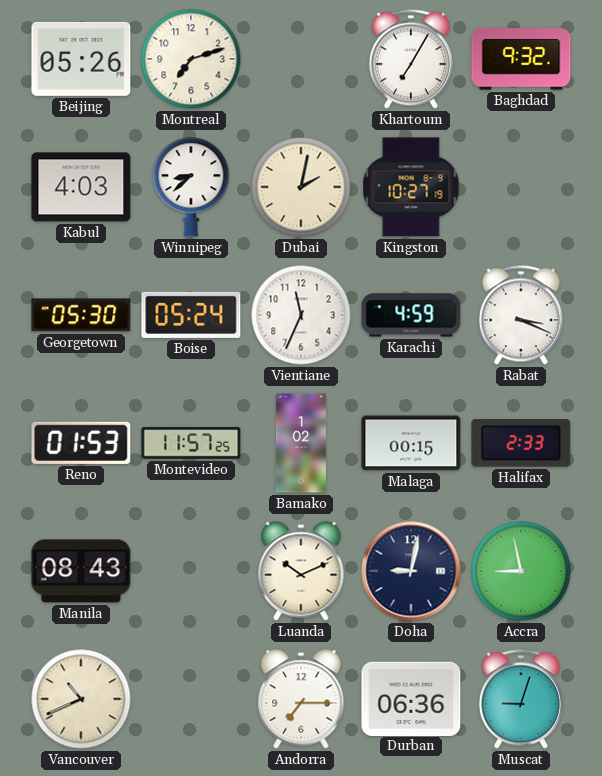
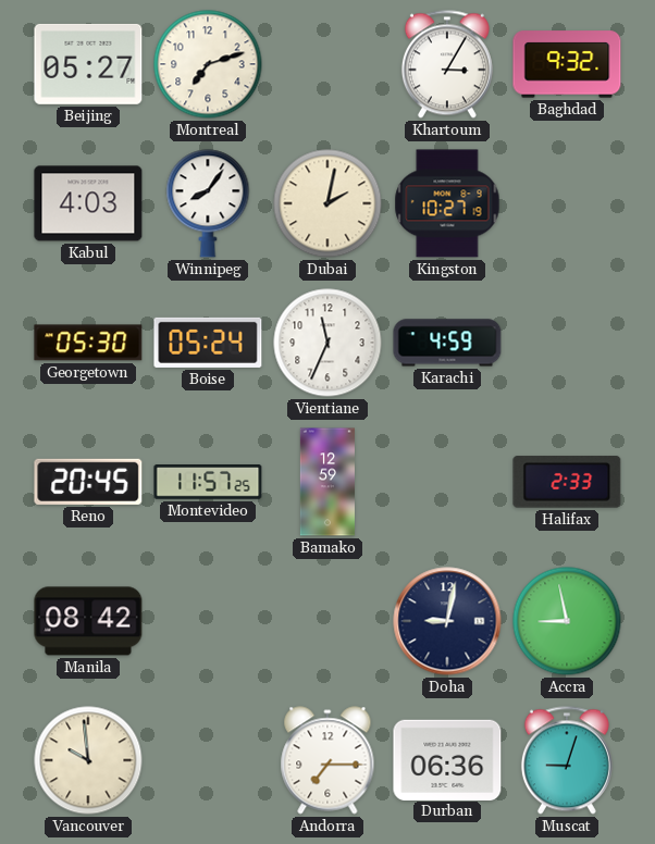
Beijing: 05:26 -> 05:27 (88, 64)
Khartoum: 7:05 -> 3:05 (447, 64)
Winnipeg: 8:38 -> 8:06 (208, 203)
Rabat: 3:19 -> none (521, 315)
Reno: 01:53 -> 20:45 (88, 482)
Bamako: 1:02 -> 12:59 (327, 482)
Malaga: 00:15 -> none (411, 443)
Manila: 08:43 -> 08:42 (88, 621)
Luanda: 10:11 -> none (301, 571)
Vancouver: 10:41 -> 9:59 (88, 760)
